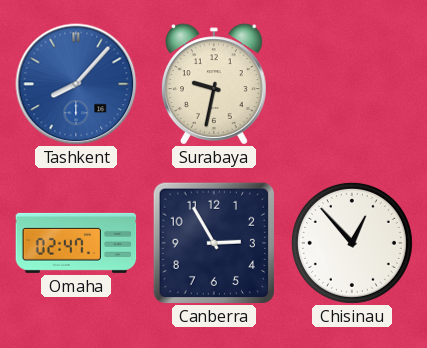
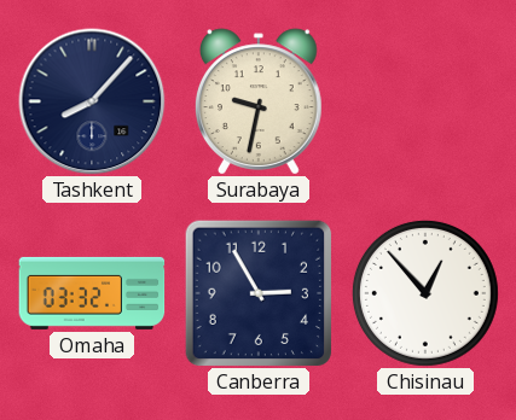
Tashkent dial: blue -> navy (92, 101)
Omaha: 02:47 -> 03:32 (92, 293)
